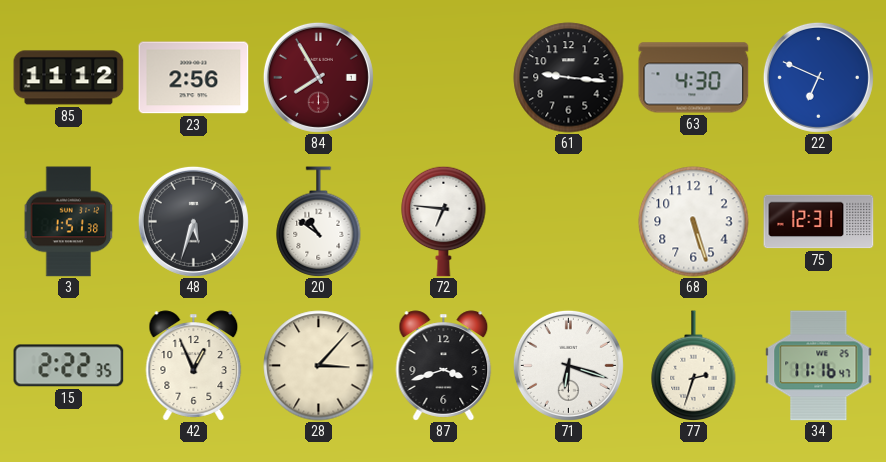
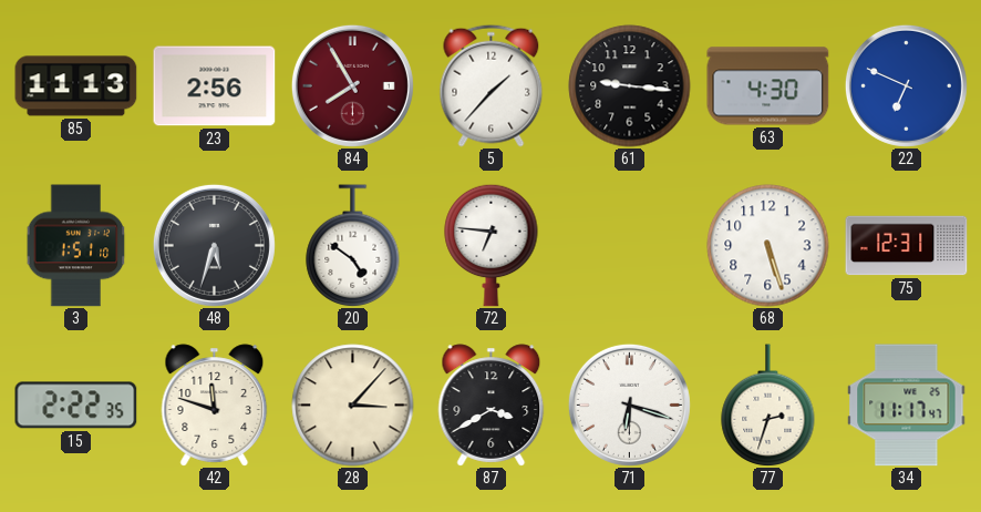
85: 11:12 -> 11:13 (76, 86)
5: none -> 1:37 (492, 85)
3: 1:51:38 -> 1:51:10 (76, 246)
20: 10:51 -> 4:51 (353, 246)
42: 12:56 -> 11:48 (215, 406)
87: 3:42 -> 3:40 (492, 406)
34: 11:16 -> 11:17 (907, 406)
